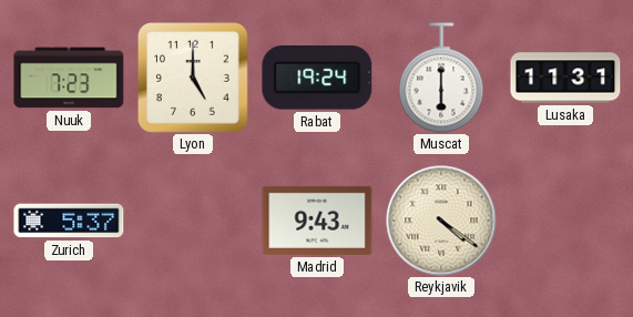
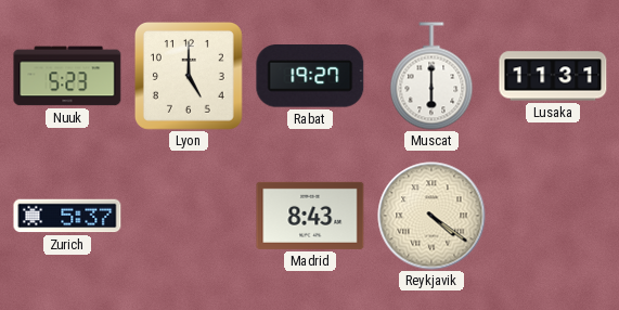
Nuuk: 7:23 -> 5:23 (67, 76)
Rabat: 19:24 -> 19:27 (310, 76)
Madrid: 9:43 -> 8:43 (310, 216)
